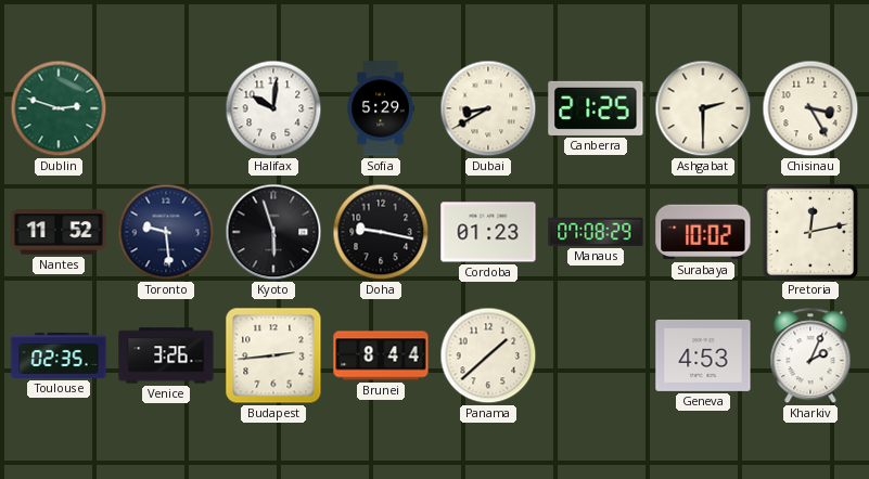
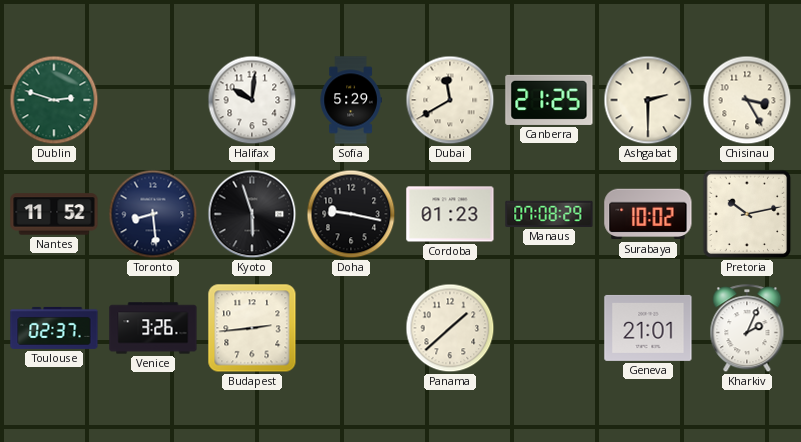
Dubai: 8:40 -> 11:40 (450, 100)
Toronto: 9:29 -> 8:29 (153, 214)
Pretoria: 12:13 -> 10:13 (747, 214)
Toulouse: 02:35 -> 02:37 (54, 328)
Brunei: 8:44 -> none (381, 355)
Geneva: 4:53 -> 21:01 (648, 328)
